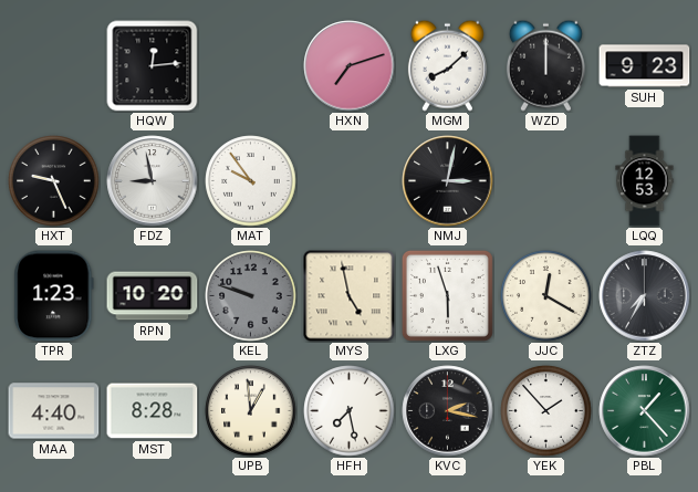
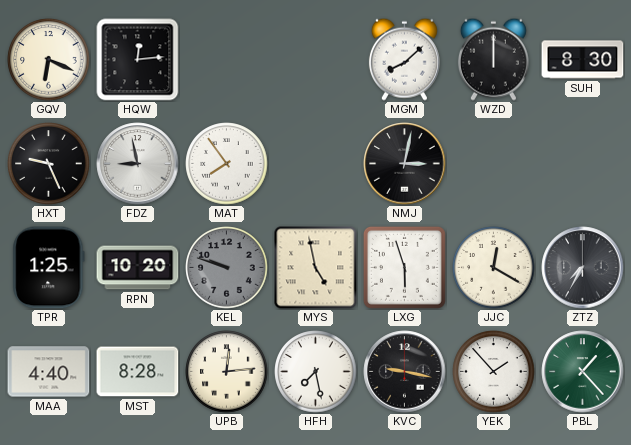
GQV: none -> 6:19 (49, 60)
HXN: 7:12 -> none (350, 66)
SUH: 9:23 -> 8:30 (583, 60)
MAT: 9:54 -> 7:54 (227, 164)
LQQ: 12:53 -> none (645, 181)
TPR: 1:23 -> 1:25 (49, 268)
UPB: 12:59 -> 12:14 (227, 372)
KVC: 2:17 -> 9:17 (405, 372)
